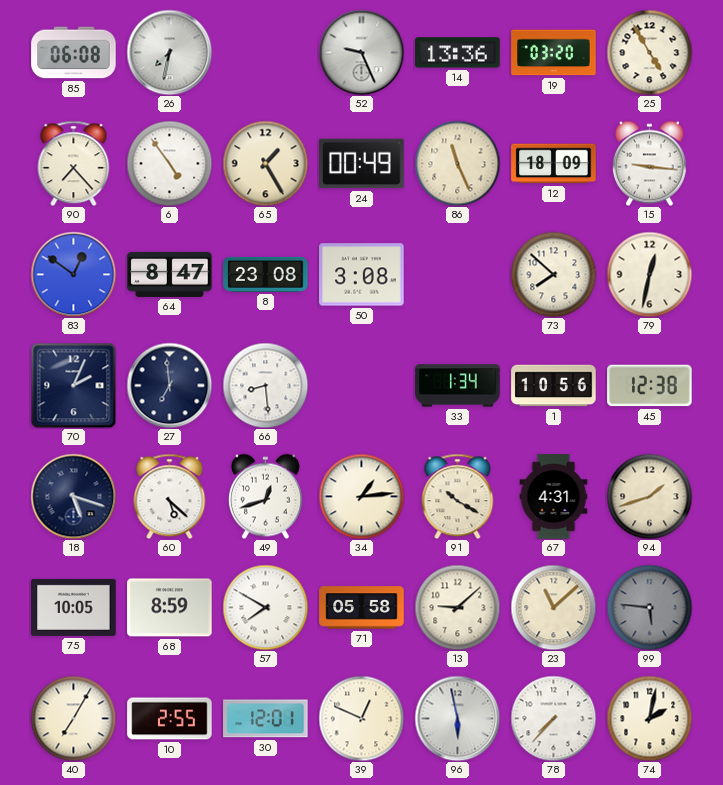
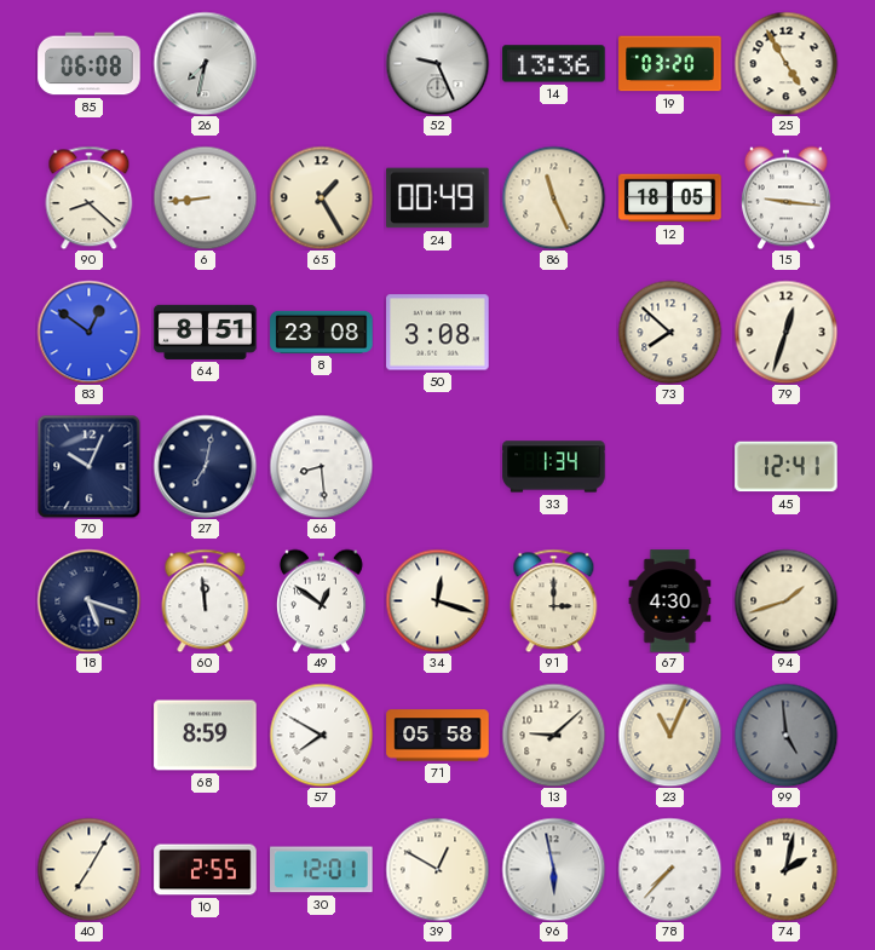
90: 7:23 -> 8:22 (90, 197)
6: 4:54 -> 8:44 (205, 197)
12: 18:09 -> 18:05 (670, 198)
64: 8:47 -> 8:51 (206, 332)
79: 12:32 -> 12:33 (785, 332)
70: 2:04 -> 10:04 (88, 466)
27: 6:59 -> 7:02 (205, 466)
1: 10:56 -> none (554, 386)
45: 12:38 -> 12:41 (787, 467)
60: 5:22 -> 11:59 (206, 600)
49: 12:42 -> 12:51 (321, 600)
34: 1:14 -> 12:18 (437, 600)
91: 10:20 -> 3:00 (554, 600)
67: 4:31 -> 4:30 (670, 601)
75: 10:05 -> none (74, 607)
23: 11:08 -> 11:04 (669, 735)
99: 5:46 -> 4:59 (785, 735)
39: 12:49 -> 12:50 (437, 869)
